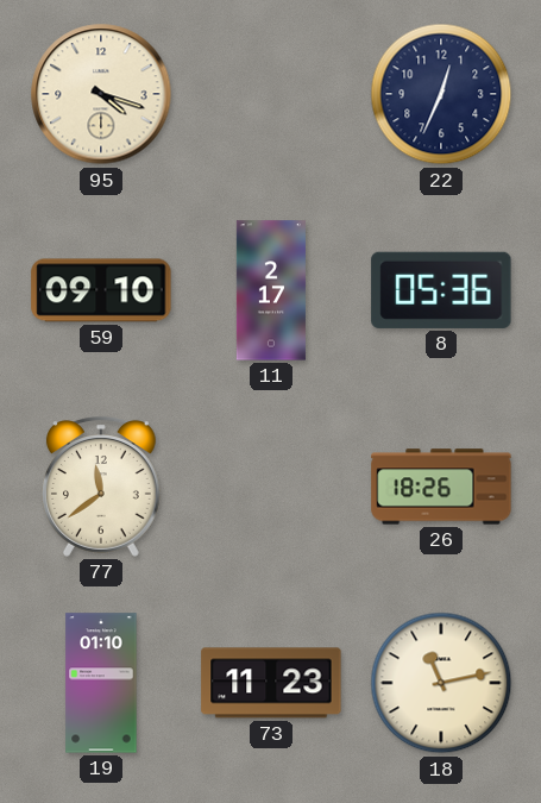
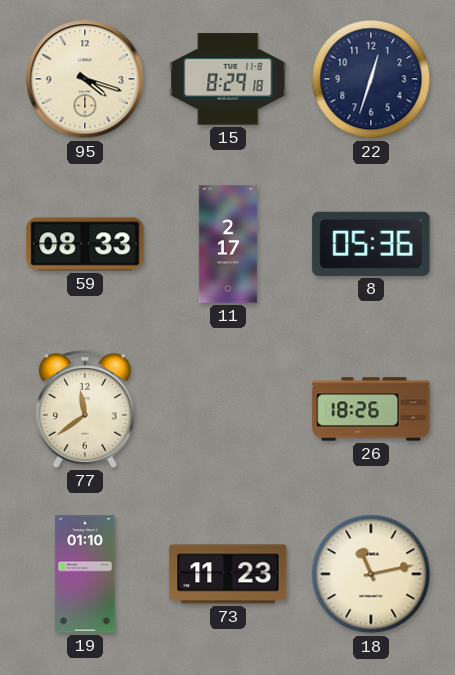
15: none -> 8:29 (228, 79)
22: 12:34 -> 12:33 (371, 79)
59: 09:10 -> 08:33 (85, 244)
